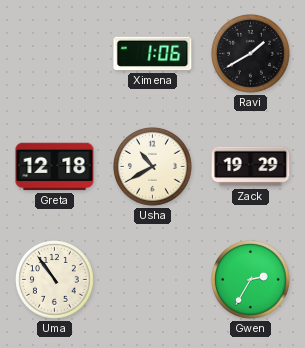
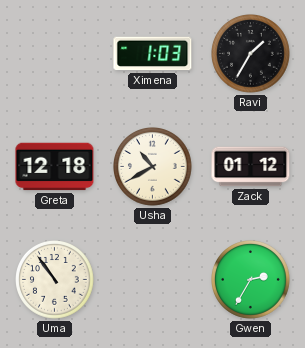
Ximena: 1:06 -> 1:03 (153, 54)
Ravi: 1:40 -> 1:35 (251, 54)
Zack: 19:29 -> 01:12 (251, 167)
